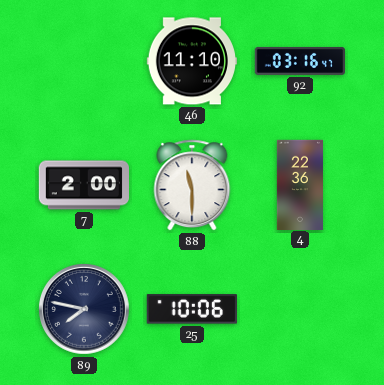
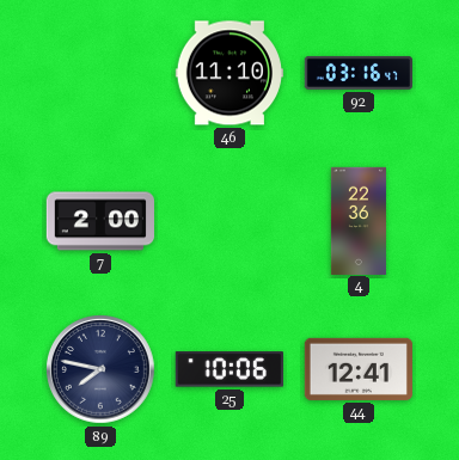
88: 11:30 -> none (192, 185)
44: none -> 12:41 (357, 369)
